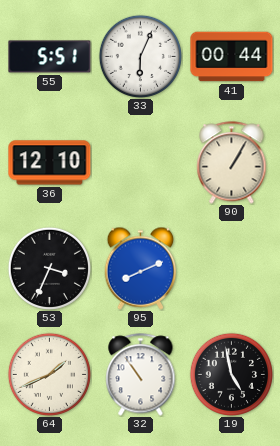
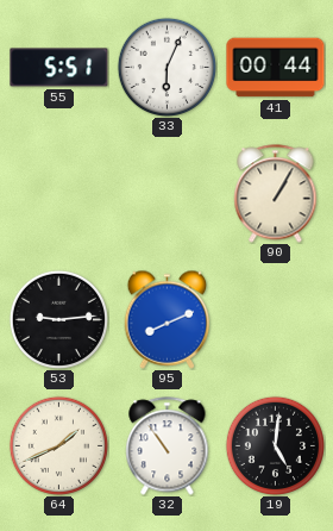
36: 12:10 -> none (50, 163)
53: 3:34 -> 9:14 (58, 319)
19: 4:58 -> 5:01 (275, 445)
